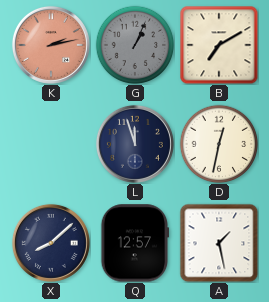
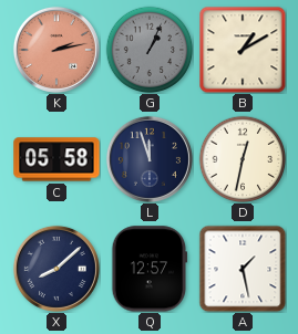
B: 7:10 -> 1:10 (243, 50)
C: none -> 05:58 (56, 159)
